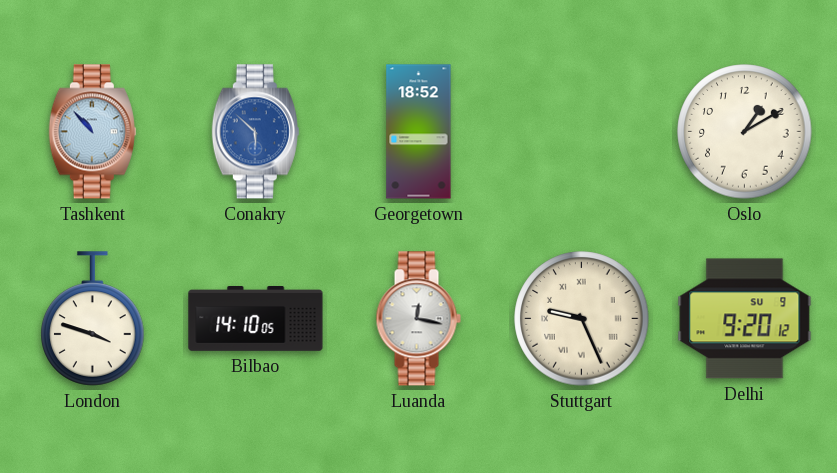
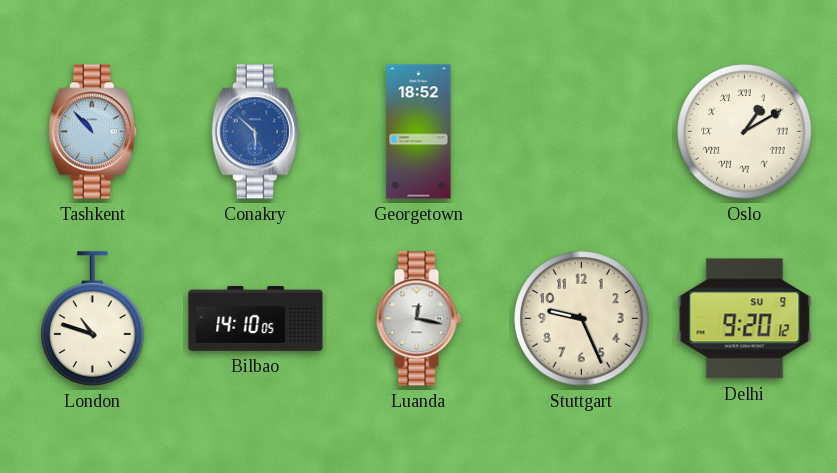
Oslo numerals: Arabic -> Roman (745, 132)
London: 3:48 -> 10:48 (93, 319)
Stuttgart numerals: Roman -> Arabic (582, 319)
